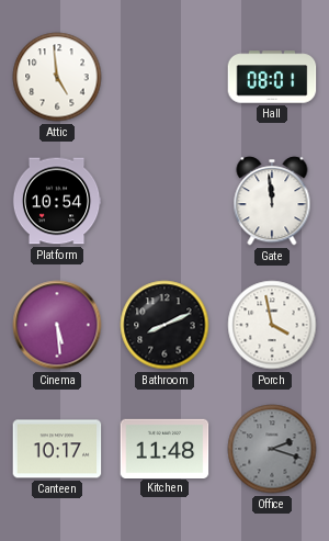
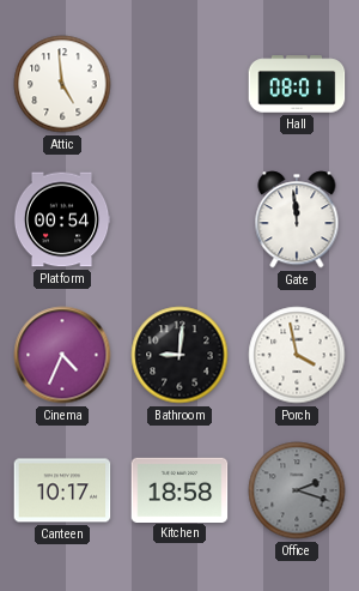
Platform: 10:54 -> 00:54 (62, 219)
Cinema: 5:29 -> 4:34 (62, 355)
Bathroom: 8:11 -> 9:01 (180, 355)
Kitchen: 11:48 -> 18:58 (180, 489)
